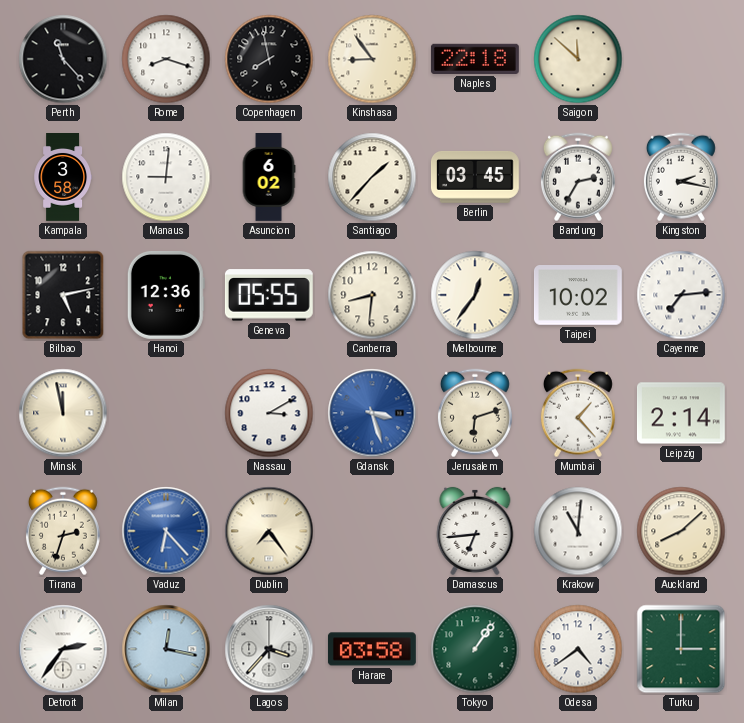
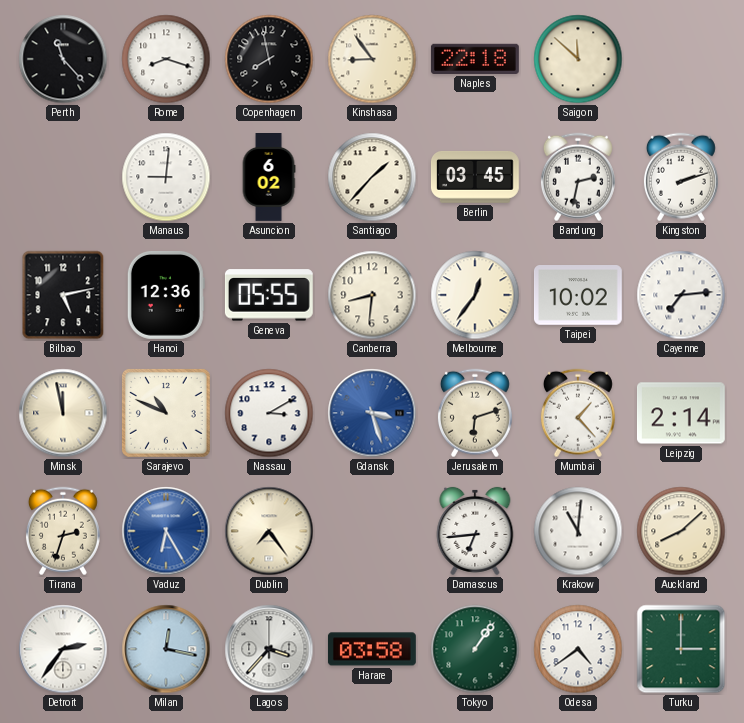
Kampala: 3:58 -> none (62, 178)
Bandung: 2:35 -> 2:32 (578, 177)
Kingston: 2:17 -> 2:12 (681, 177)
Sarajevo: none -> 10:49 (167, 414)
Vaduz: 6:23 -> 6:25 (166, 531)
